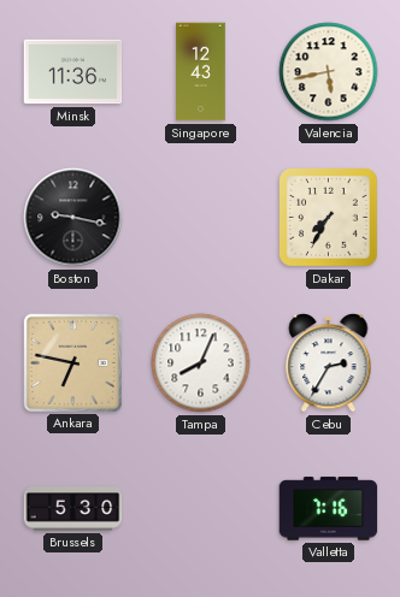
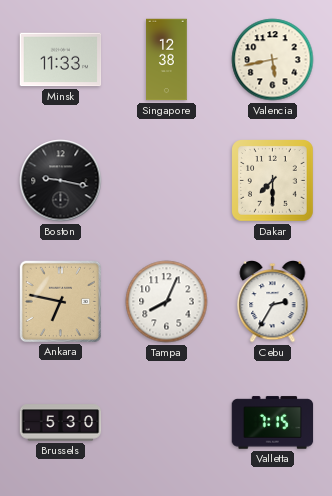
Minsk: 11:36 -> 11:33 (61, 60)
Singapore: 12:43 -> 12:38 (167, 60)
Dakar: 7:35 -> 7:30 (273, 181)
Valletta: 7:16 -> 7:15 (273, 423)
